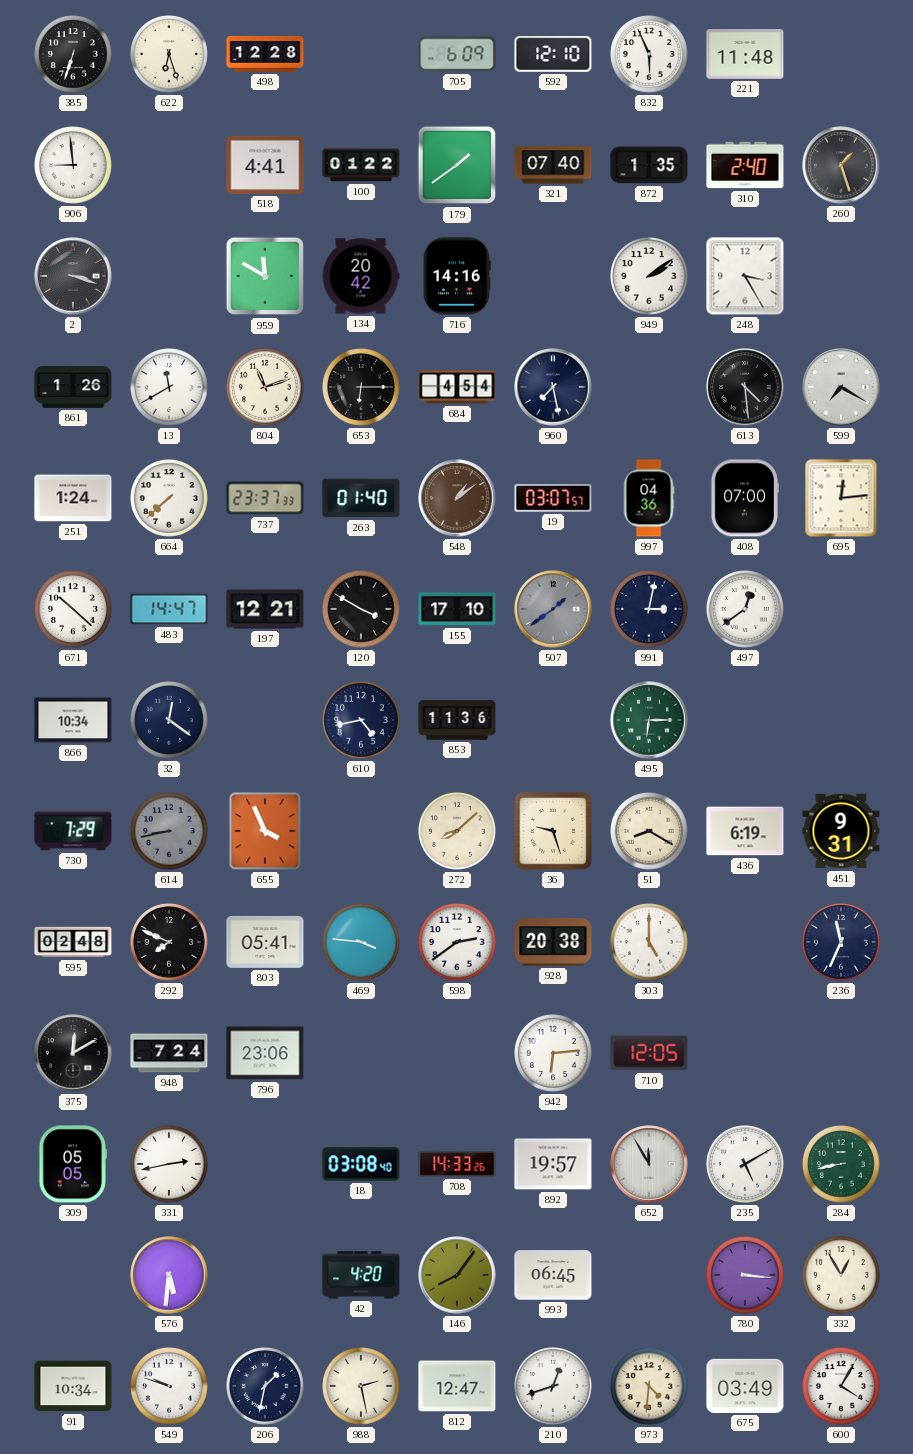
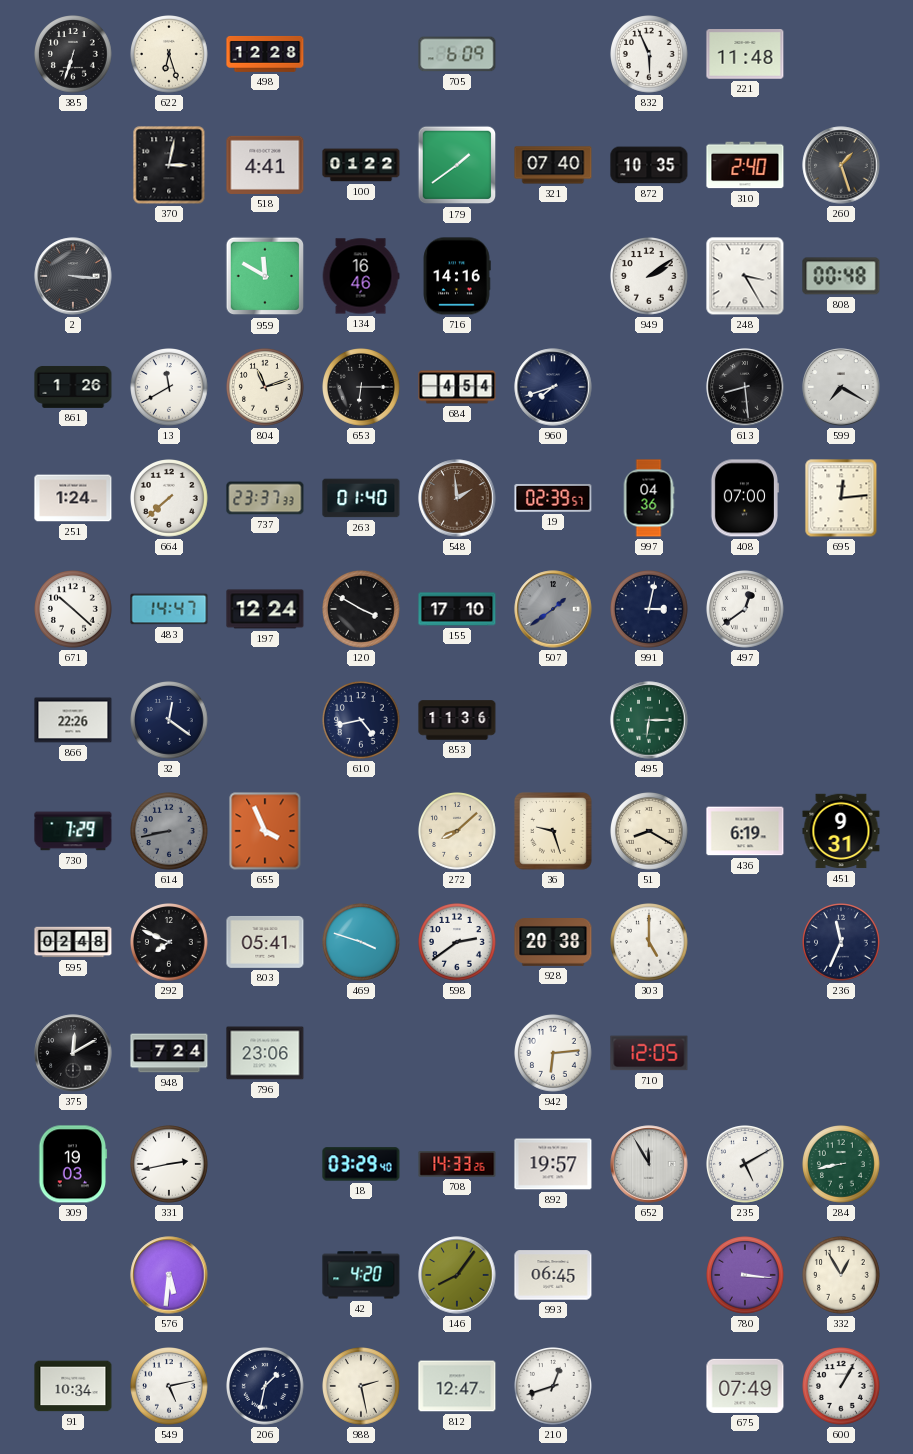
592: 12:10 -> none (553, 54)
906: 8:59 -> none (74, 166)
370: none -> 3:02 (169, 165)
872: 1:35 -> 10:35 (649, 165)
2: 3:18 -> 3:16 (73, 276)
134: 20:42 -> 16:46 (361, 276)
808: none -> 00:48 (841, 276)
960: 7:28 -> 7:42 (553, 387)
613: 4:29 -> 8:29 (745, 387)
548: 1:09 -> 1:59 (457, 498)
19: 03:07 -> 02:39 (553, 498)
197: 12:21 -> 12:24 (265, 609)
866: 10:34 -> 22:26 (73, 720)
469: 3:46 -> 3:48 (362, 943)
309: 05:05 -> 19:03 (73, 1164)
18: 03:08 -> 03:29 (361, 1164)
549: 9:48 -> 5:13 (170, 1387)
973: 4:31 -> none (650, 1387)
675: 03:49 -> 07:49 (745, 1386)
600: 4:05 -> 1:05 (842, 1387)
